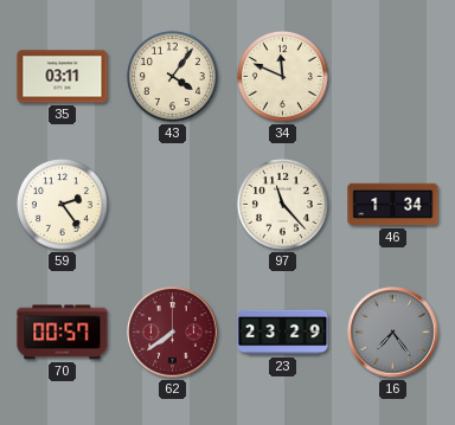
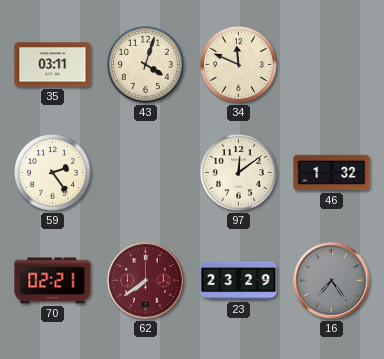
43: 4:06 -> 4:03 (145, 64)
97: 11:23 -> 12:09 (238, 172)
46: 1:34 -> 1:32 (332, 173)
70: 00:57 -> 02:21 (53, 281)
